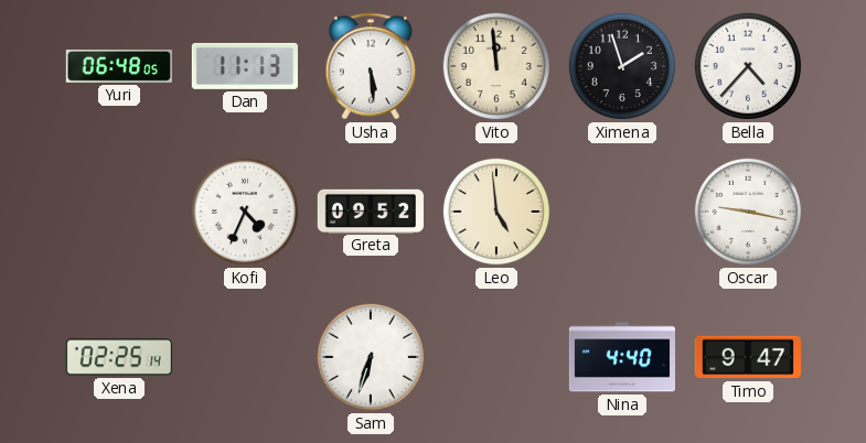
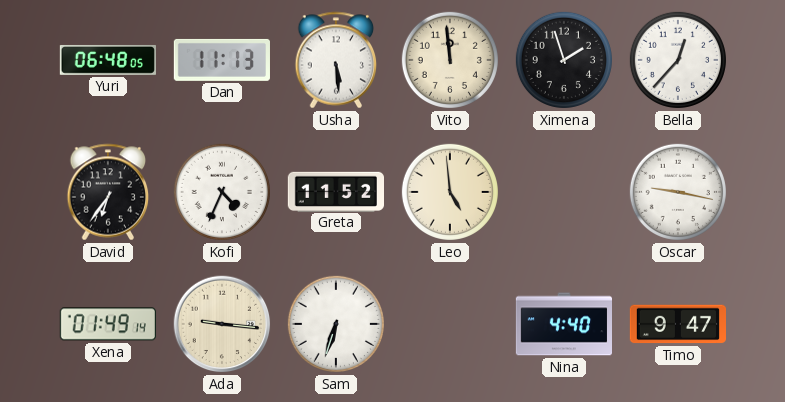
Bella: 4:37 -> 12:37 (678, 60)
David: none -> 6:36 (108, 192)
Greta: 09:52 -> 11:52 (335, 191)
Xena: 02:25 -> 01:49 (108, 324)
Ada: none -> 9:16 (222, 324)
